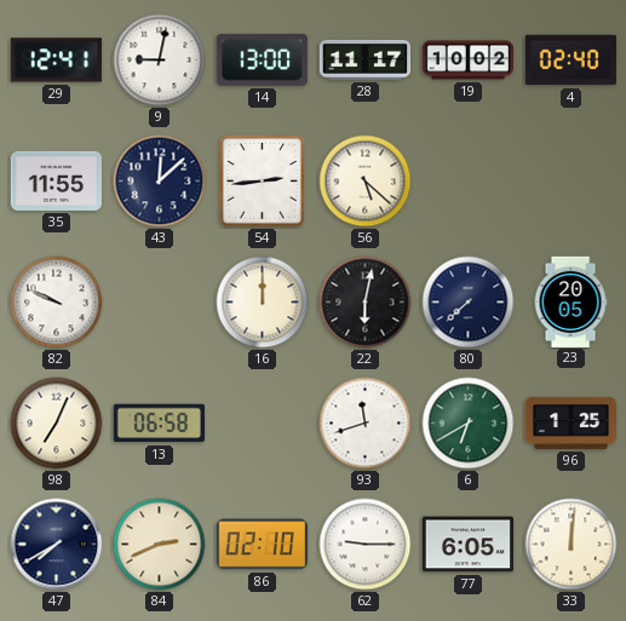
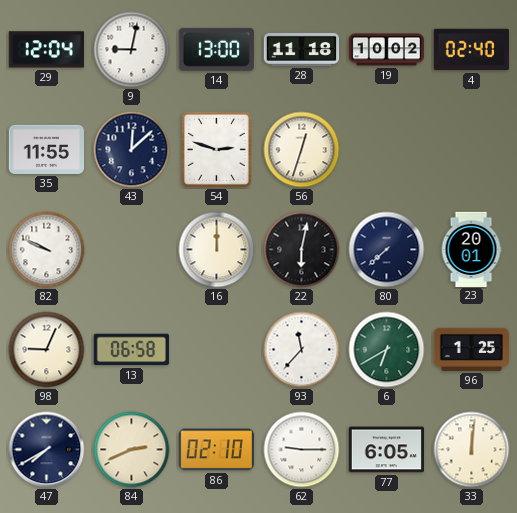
29: 12:41 -> 12:04 (46, 50)
28: 11:17 -> 11:18 (301, 49)
54: 2:44 -> 2:48 (216, 149)
56: 5:22 -> 12:33 (302, 150)
23: 20:05 -> 20:01 (471, 249)
98: 7:04 -> 9:04 (47, 350)
93: 11:42 -> 11:37 (302, 350)
